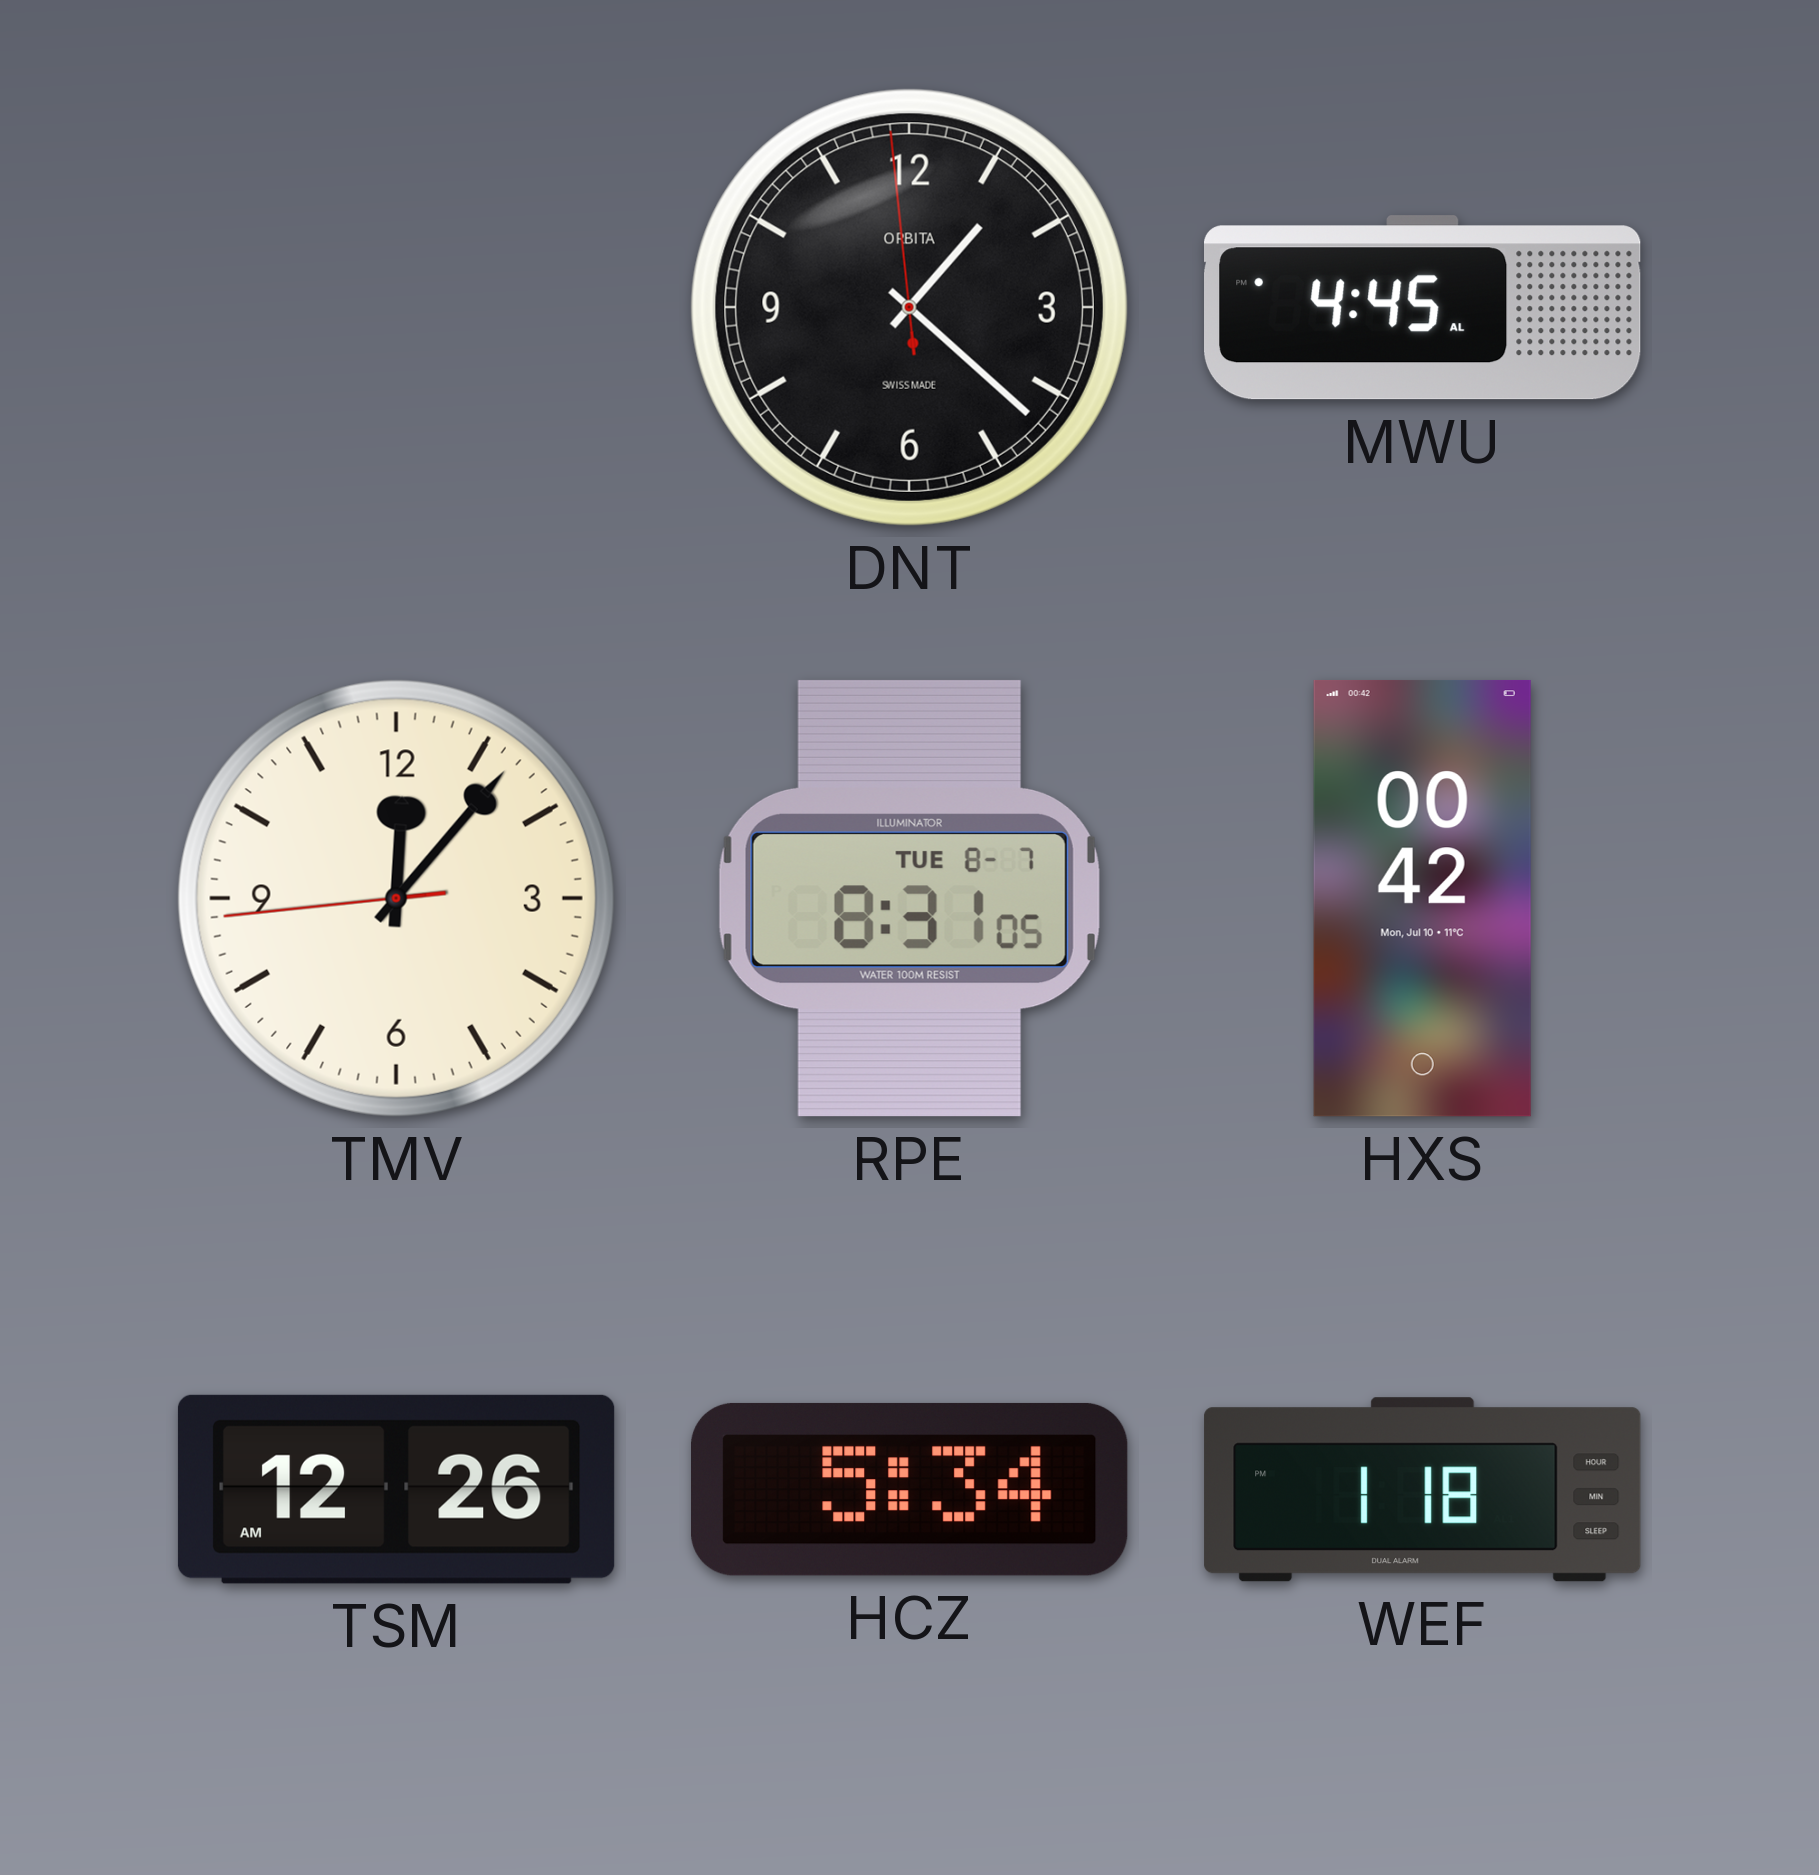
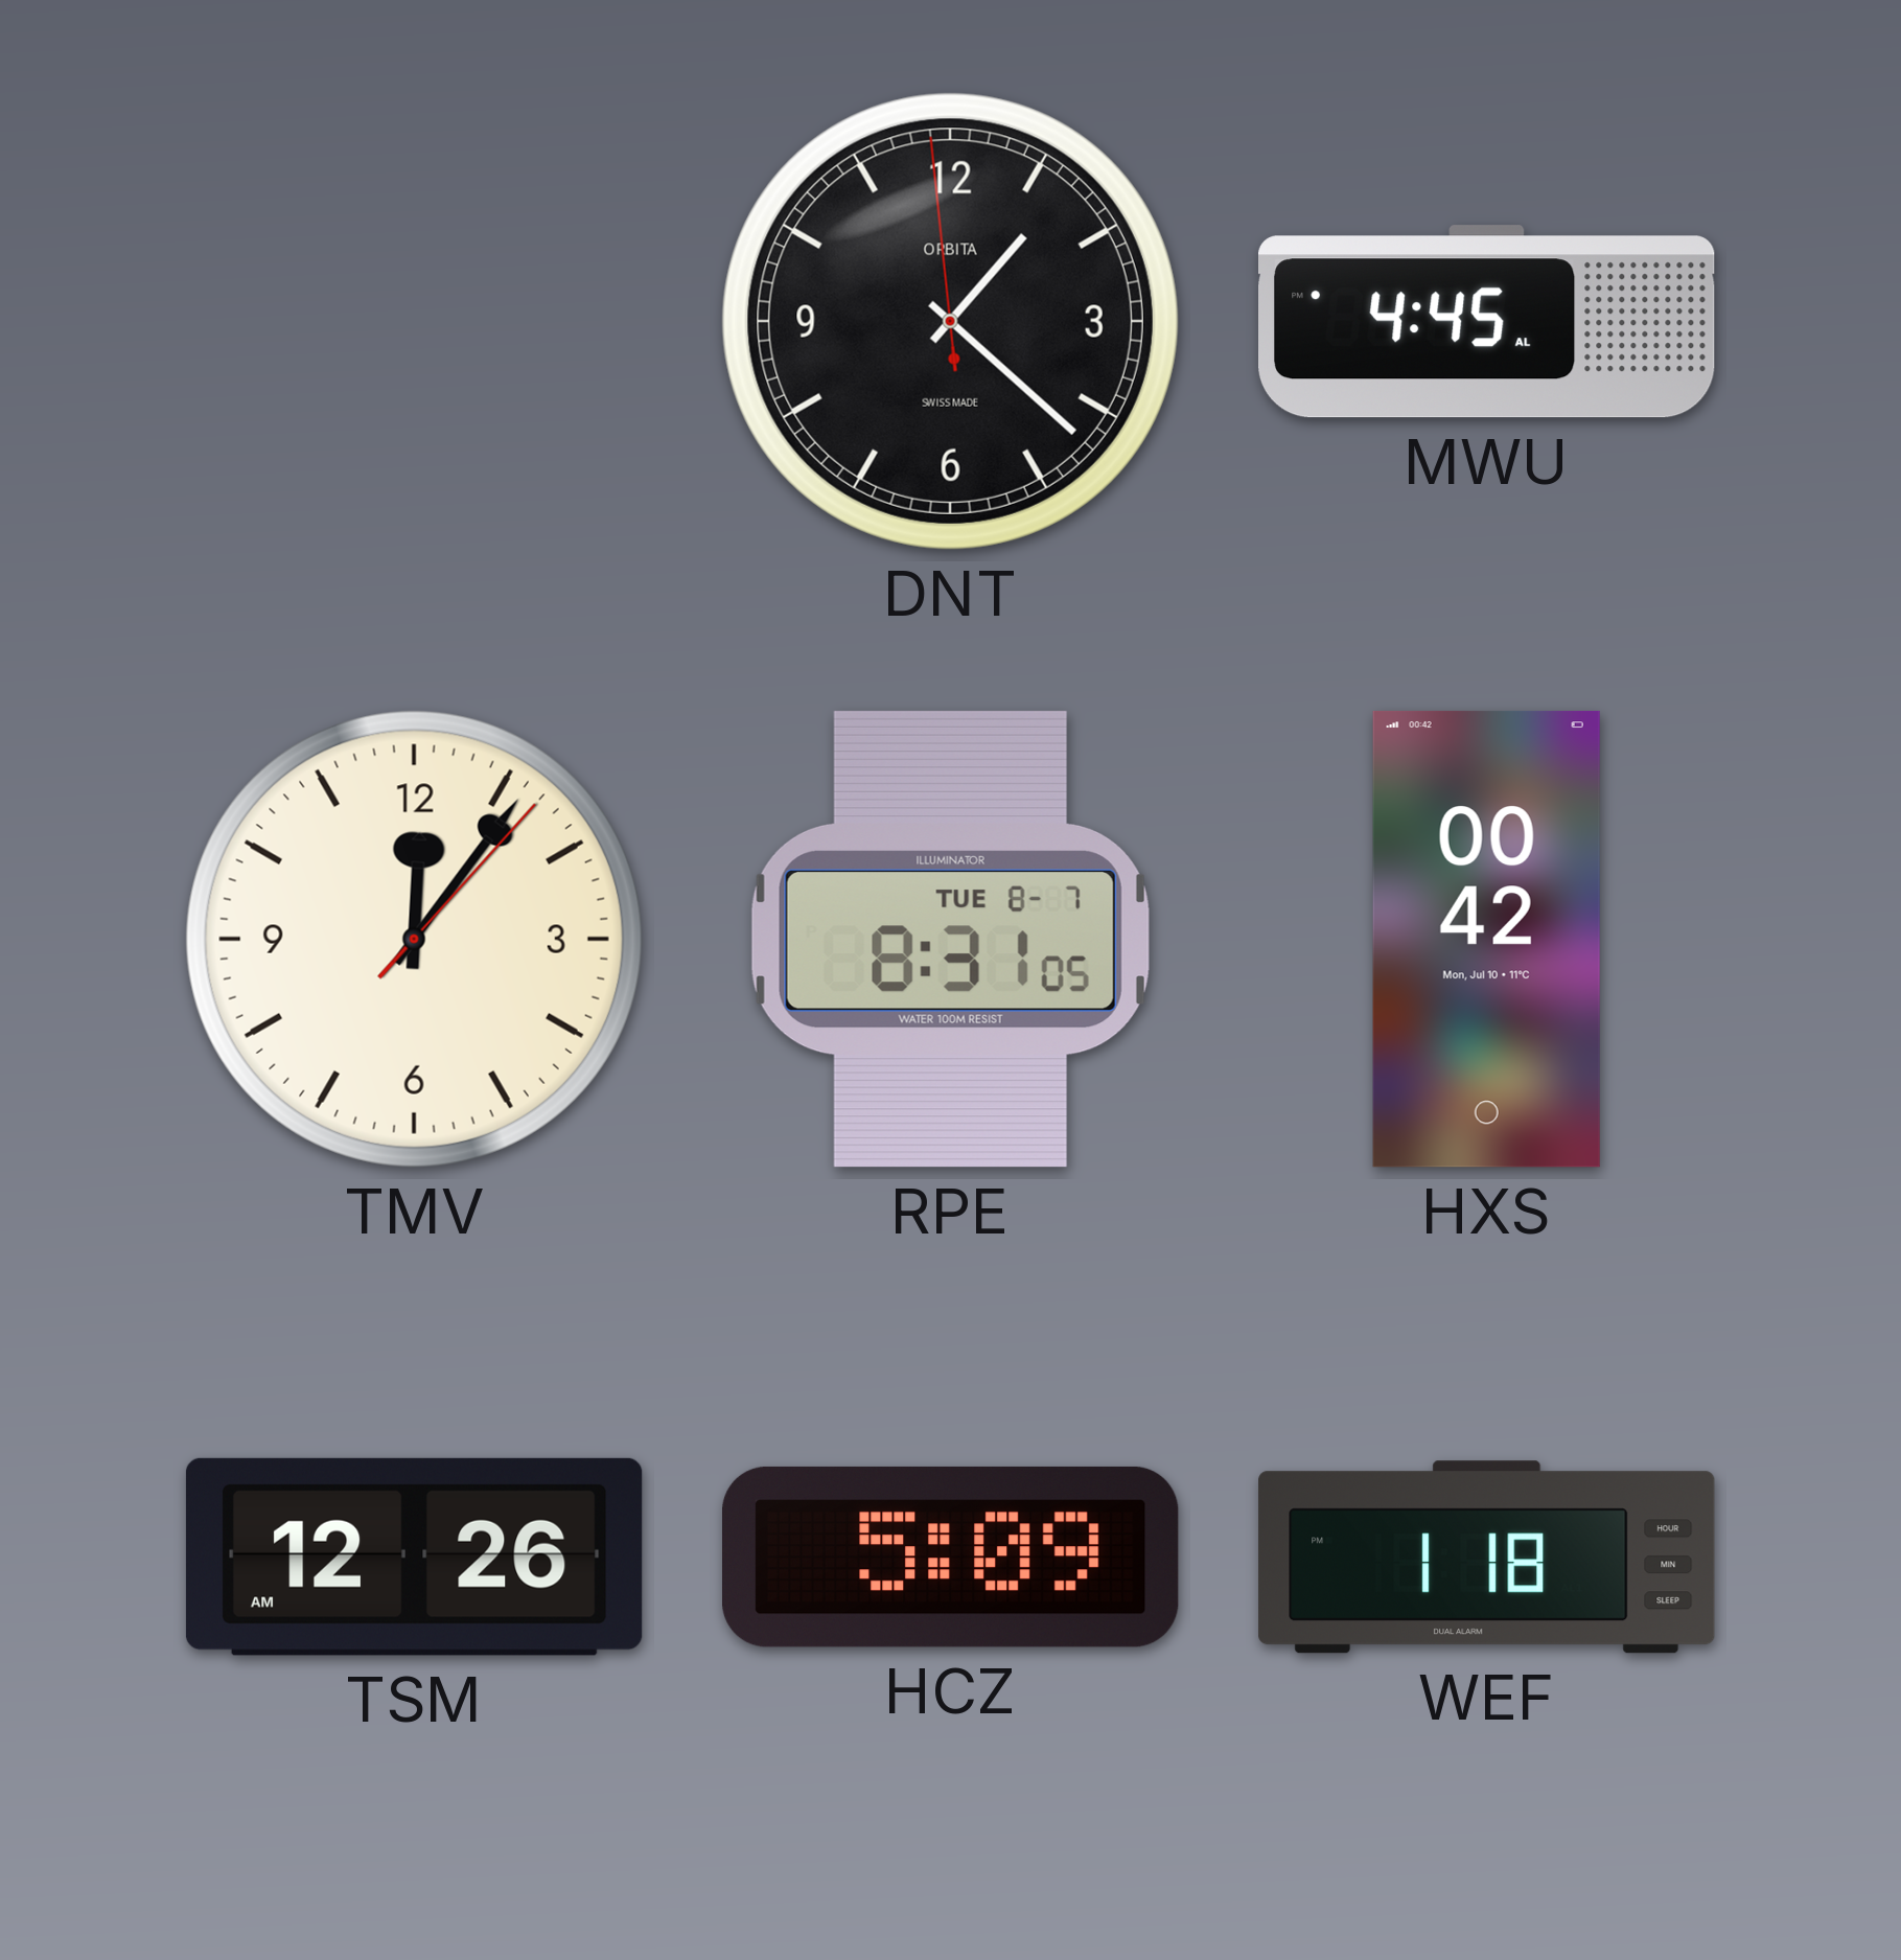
TMV: 12:06:44 -> 12:06:07 (414, 939)
HCZ: 5:34 -> 5:09 (951, 1557)
